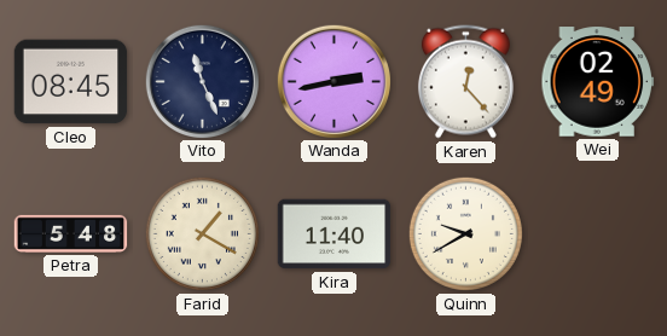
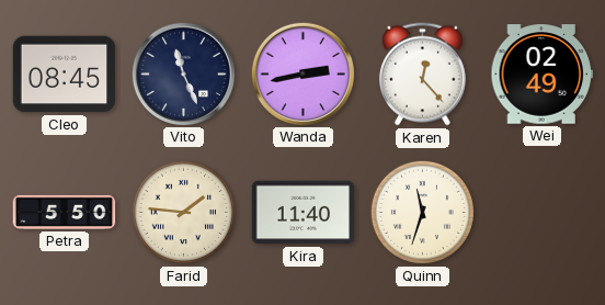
Petra: 5:48 -> 5:50 (65, 212)
Farid: 1:20 -> 1:46 (183, 212)
Quinn: 9:40 -> 11:33 (422, 212)
